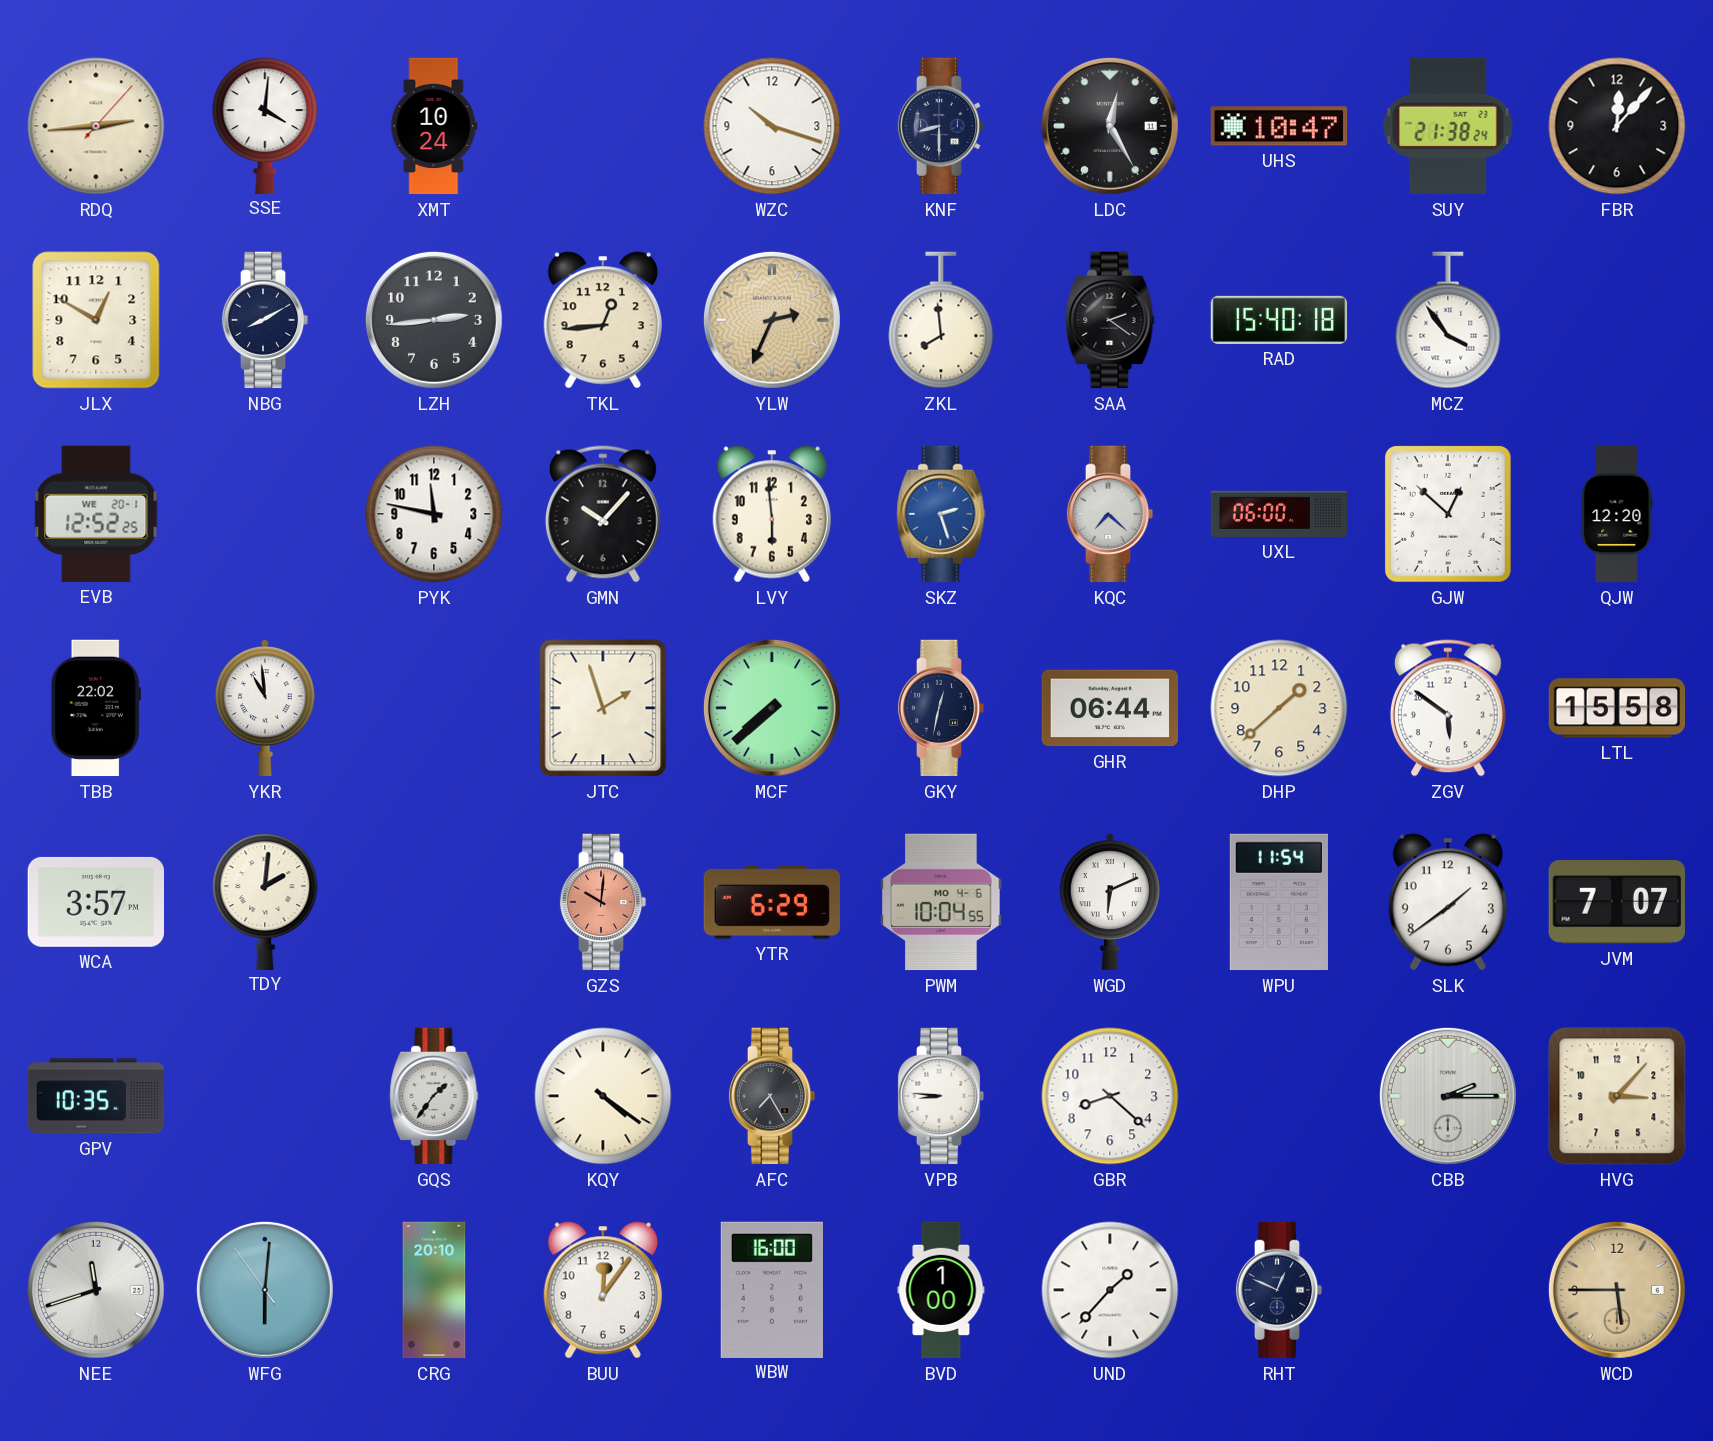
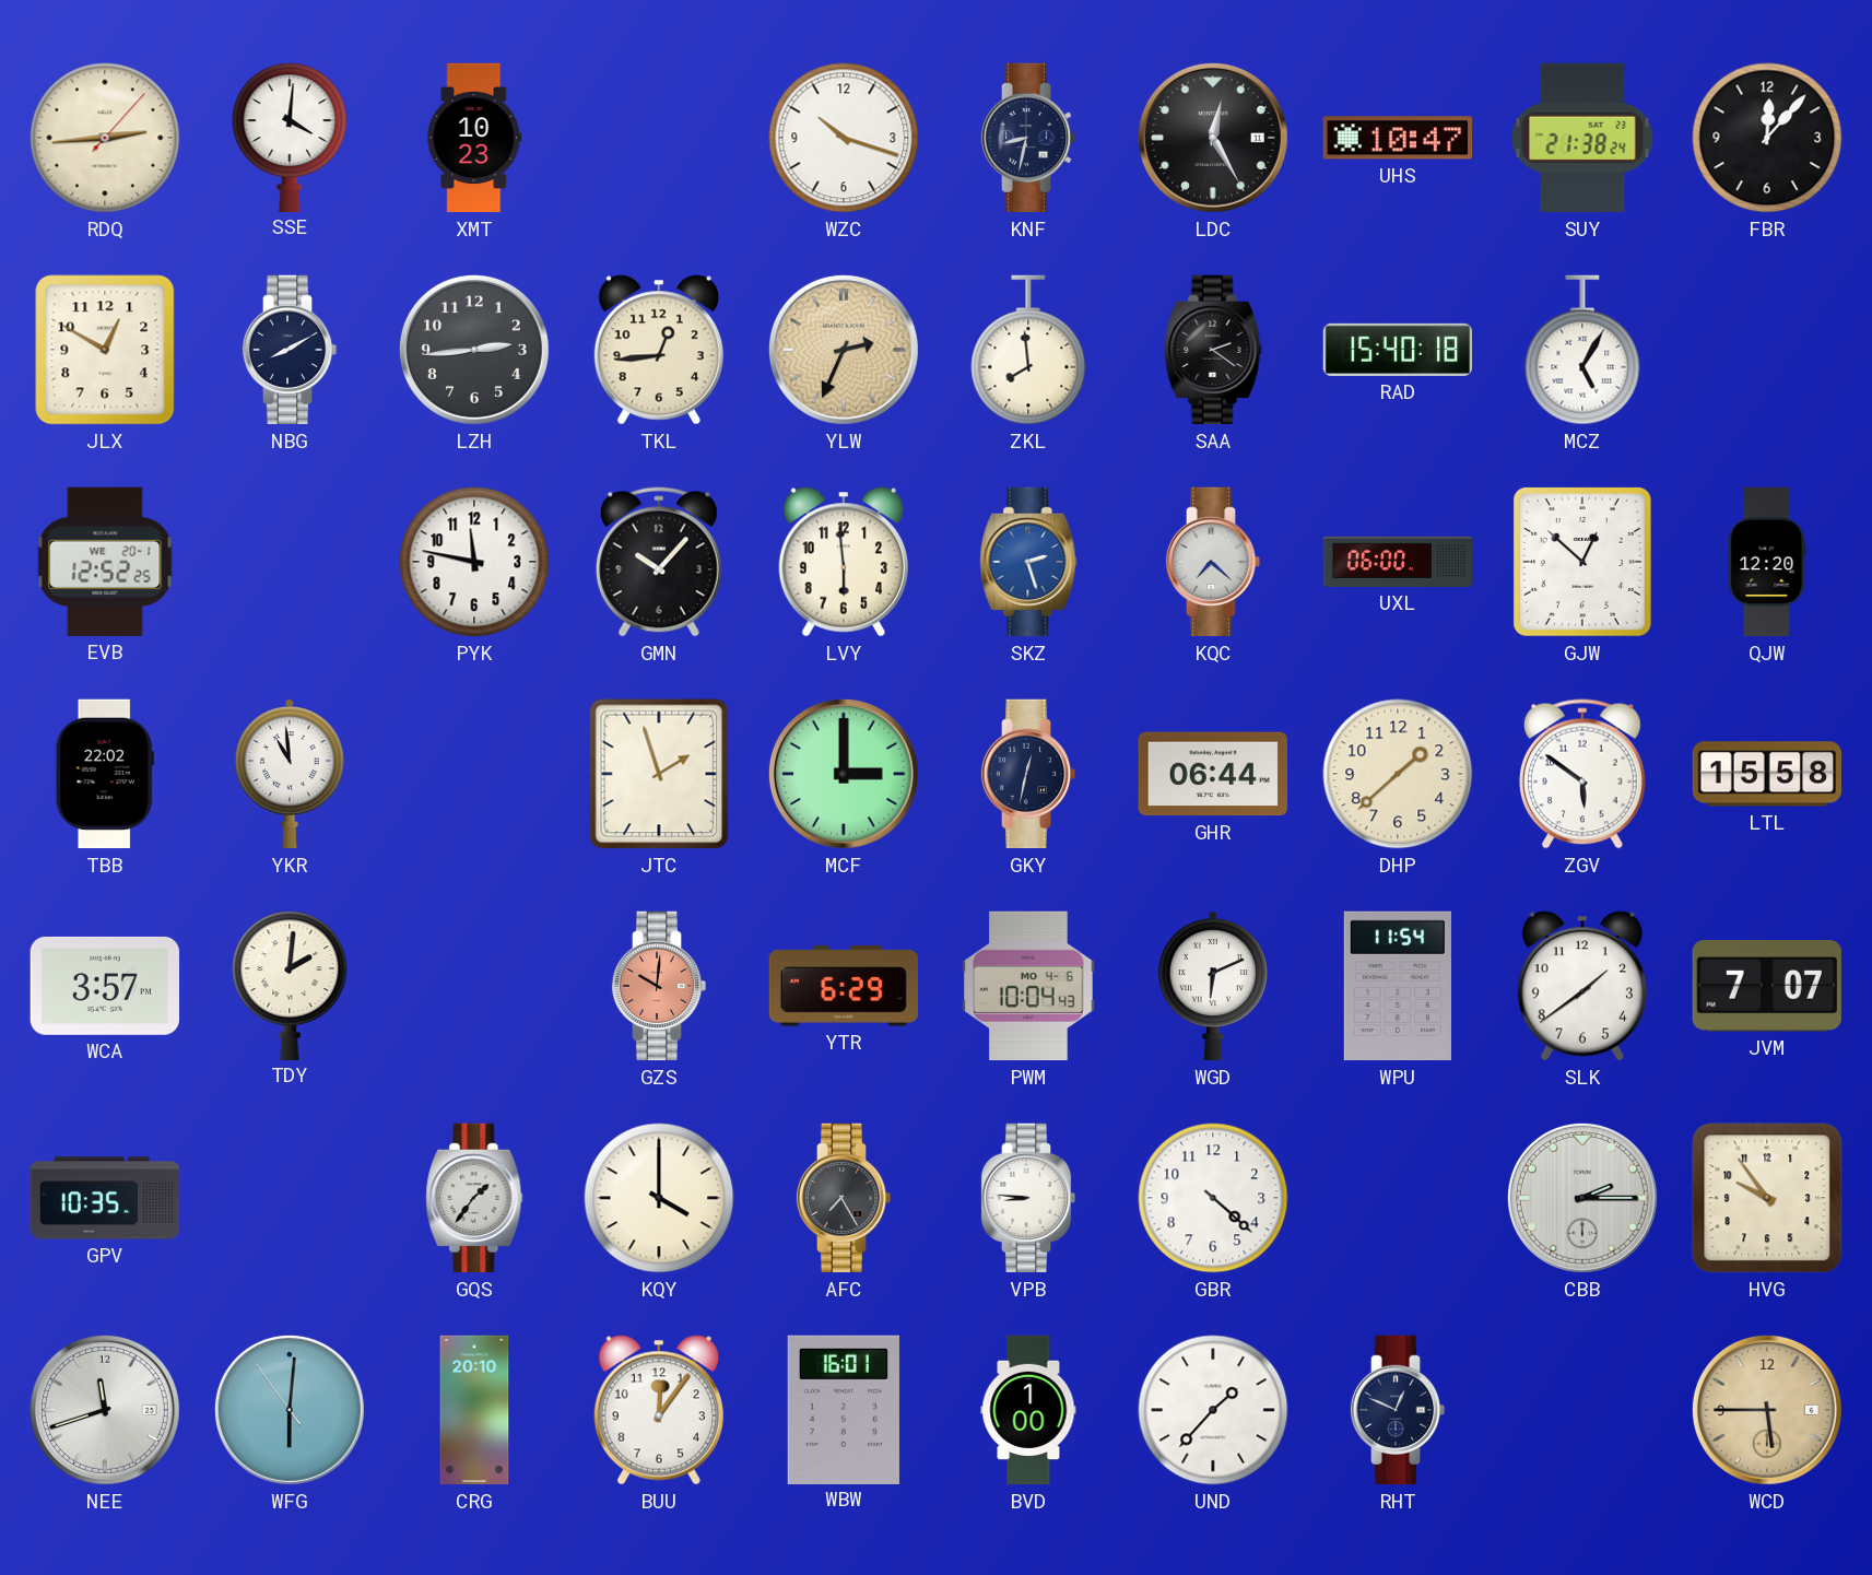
XMT: 10:24 -> 10:23 (474, 138)
KNF: 8:30 -> 8:32 (1028, 138)
MCZ: 3:54 -> 5:05 (1582, 350)
MCF: 7:38 -> 3:00 (844, 774)
PWM: 10:04:55 -> 10:04:43 (1028, 986)
KQY: 4:21 -> 4:00 (659, 1198)
GBR: 8:22 -> 4:22 (1213, 1198)
HVG: 3:07 -> 9:54 (1767, 1198)
WBW: 16:00 -> 16:01 (844, 1409)
